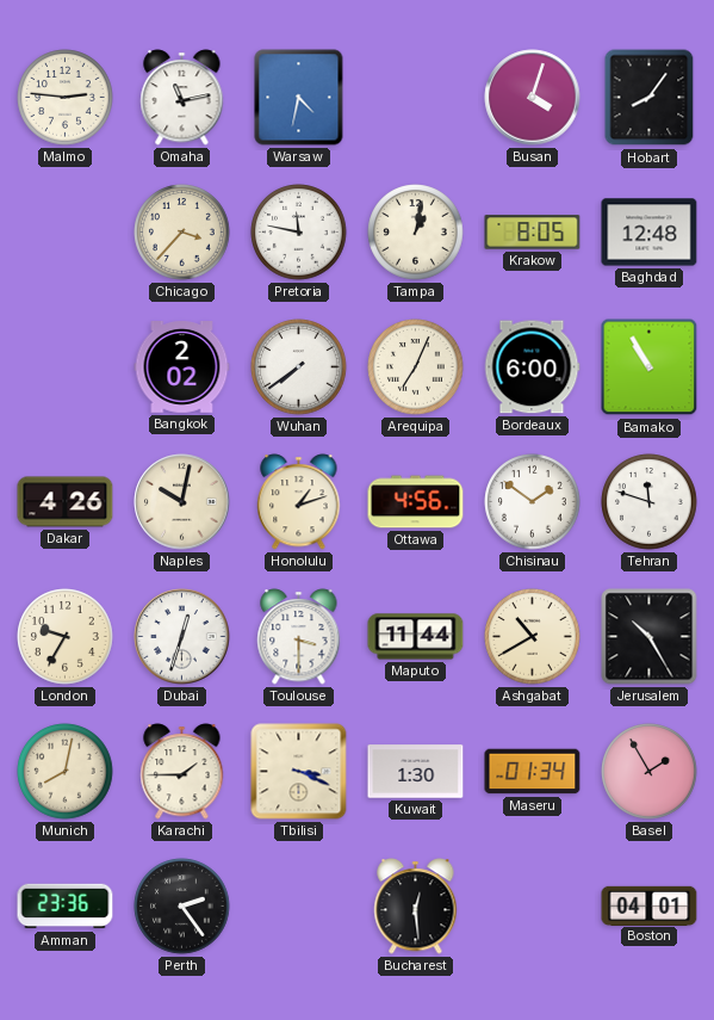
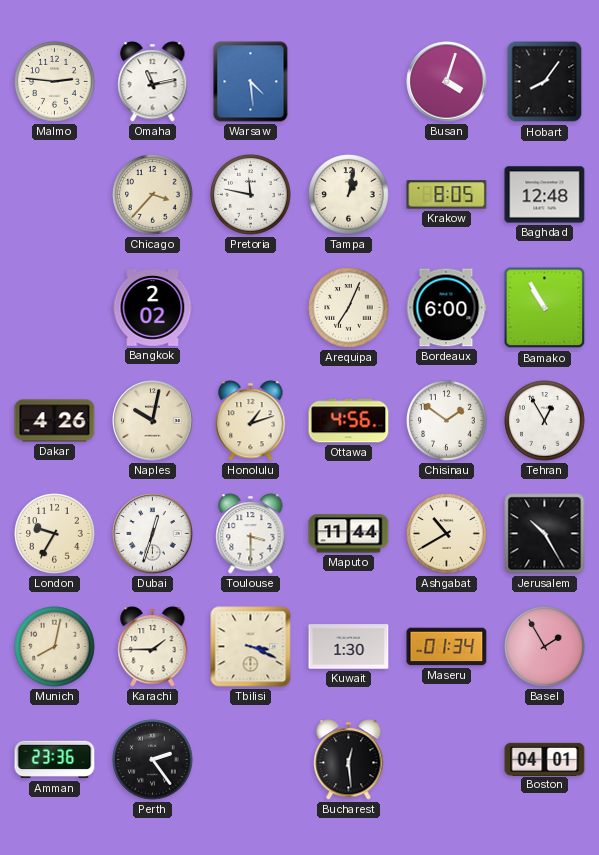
Warsaw: 4:32 -> 4:29 (251, 82)
Wuhan: 7:39 -> none (299, 367)
Tehran: 11:48 -> 12:55 (545, 421)
